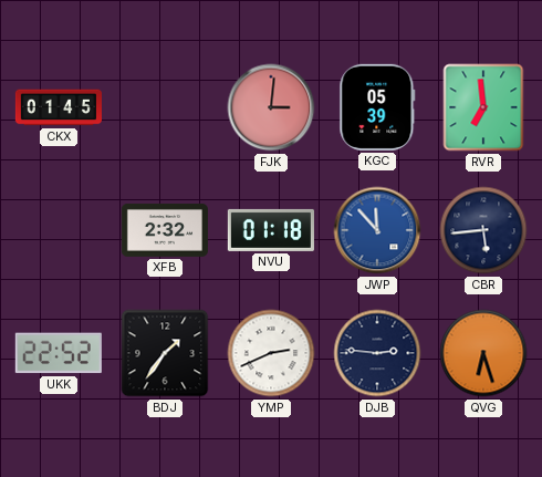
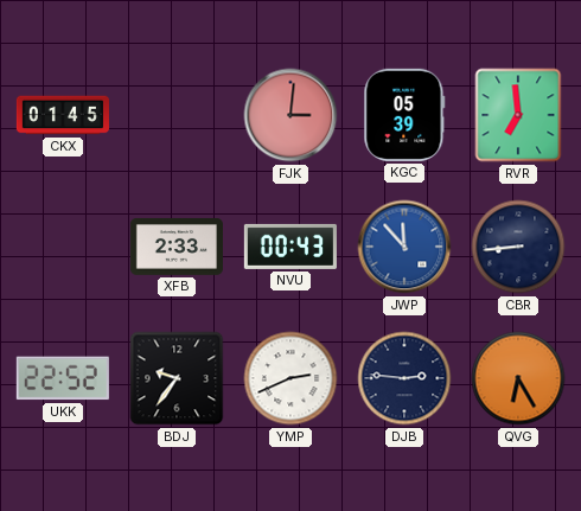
XFB: 2:32 -> 2:33 (177, 247)
NVU: 01:18 -> 00:43 (290, 247)
CBR: 5:44 -> 8:44 (518, 247)
BDJ: 1:36 -> 9:36 (177, 378)
QVG: 6:27 -> 6:25 (518, 378)
